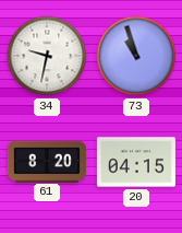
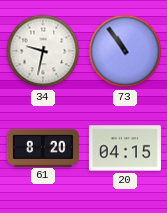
73: 10:57 -> 10:54 (125, 51)
